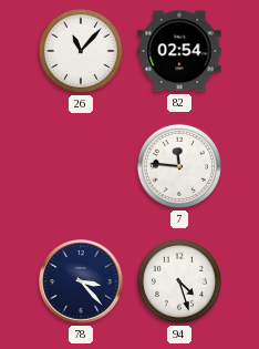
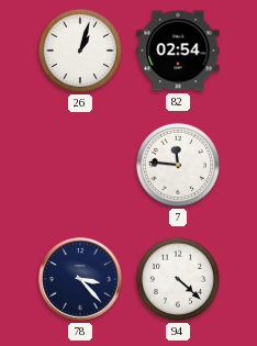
26: 11:07 -> 1:03 (80, 51)
94: 4:27 -> 4:22 (178, 279)
